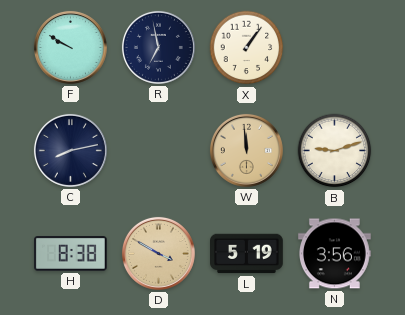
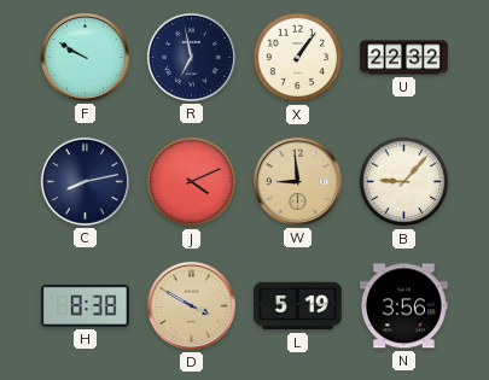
U: none -> 22:32 (404, 58)
J: none -> 4:11 (192, 182)
W: 11:59 -> 8:59 (297, 181)
B: 9:12 -> 9:07 (404, 182)
